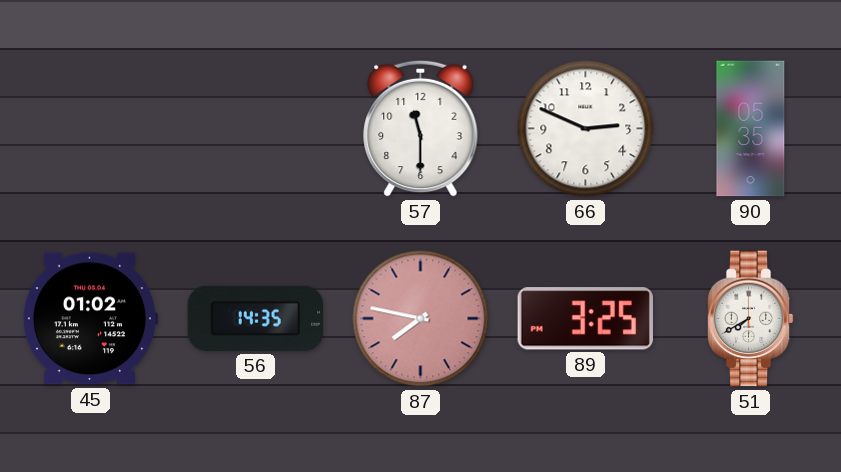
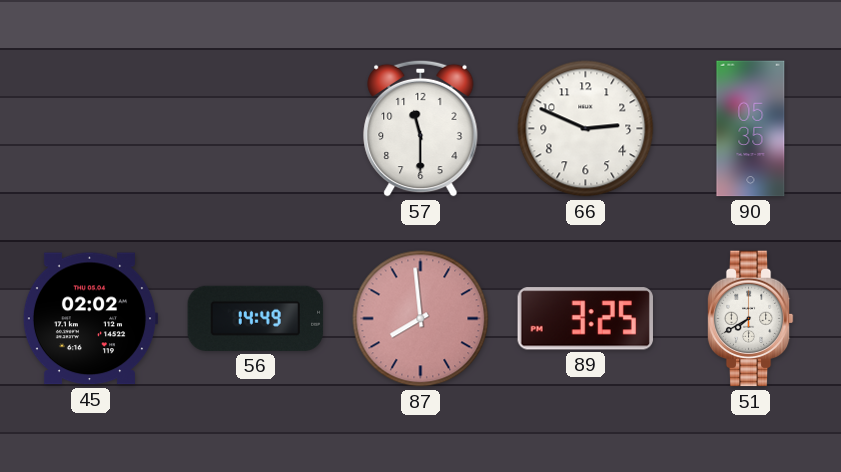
45: 01:02 -> 02:02 (90, 319)
56: 14:35 -> 14:49 (256, 318)
87: 7:47 -> 7:59 (421, 319)
